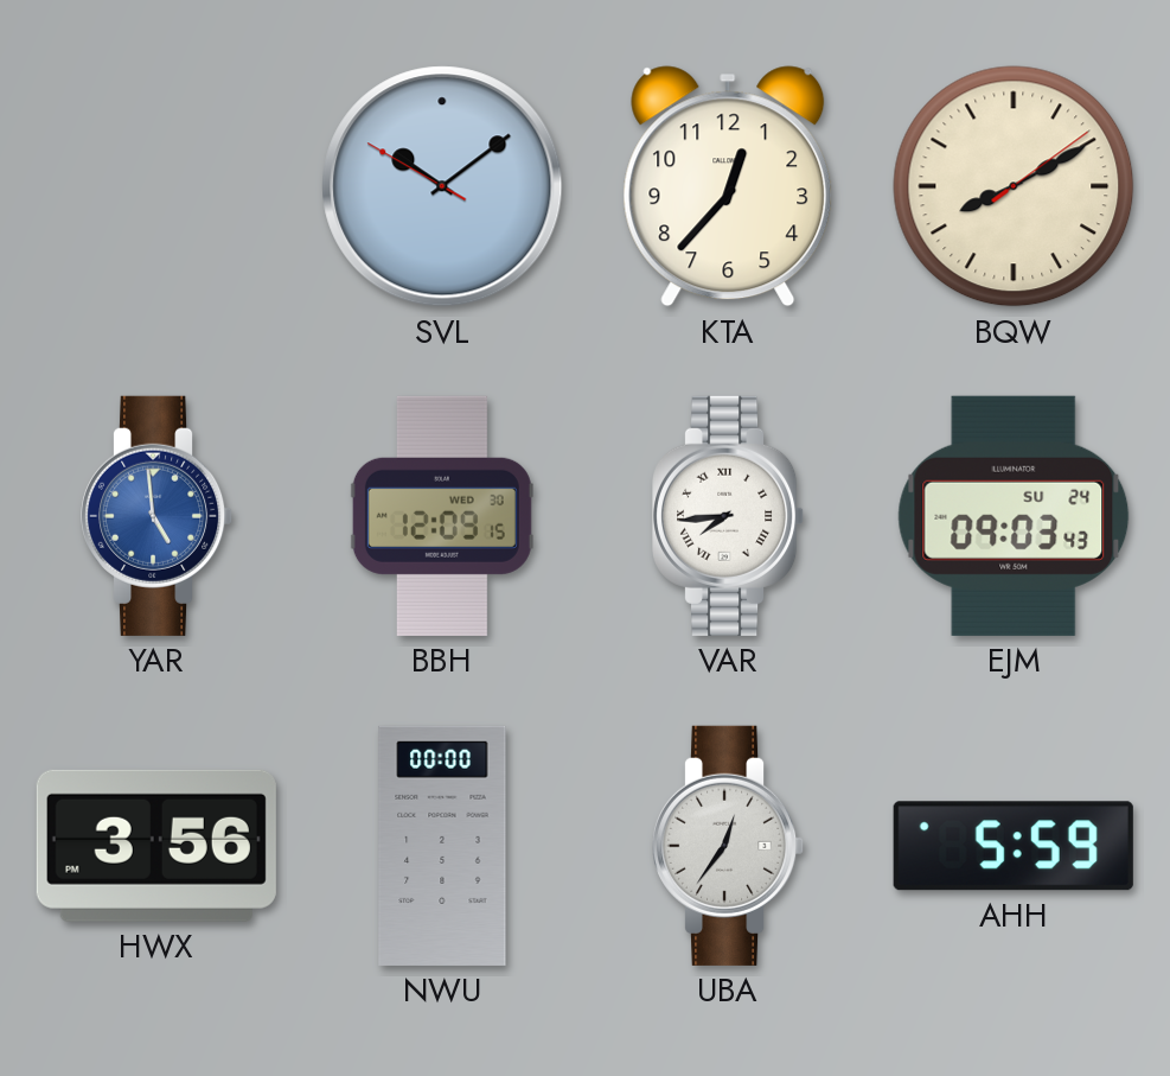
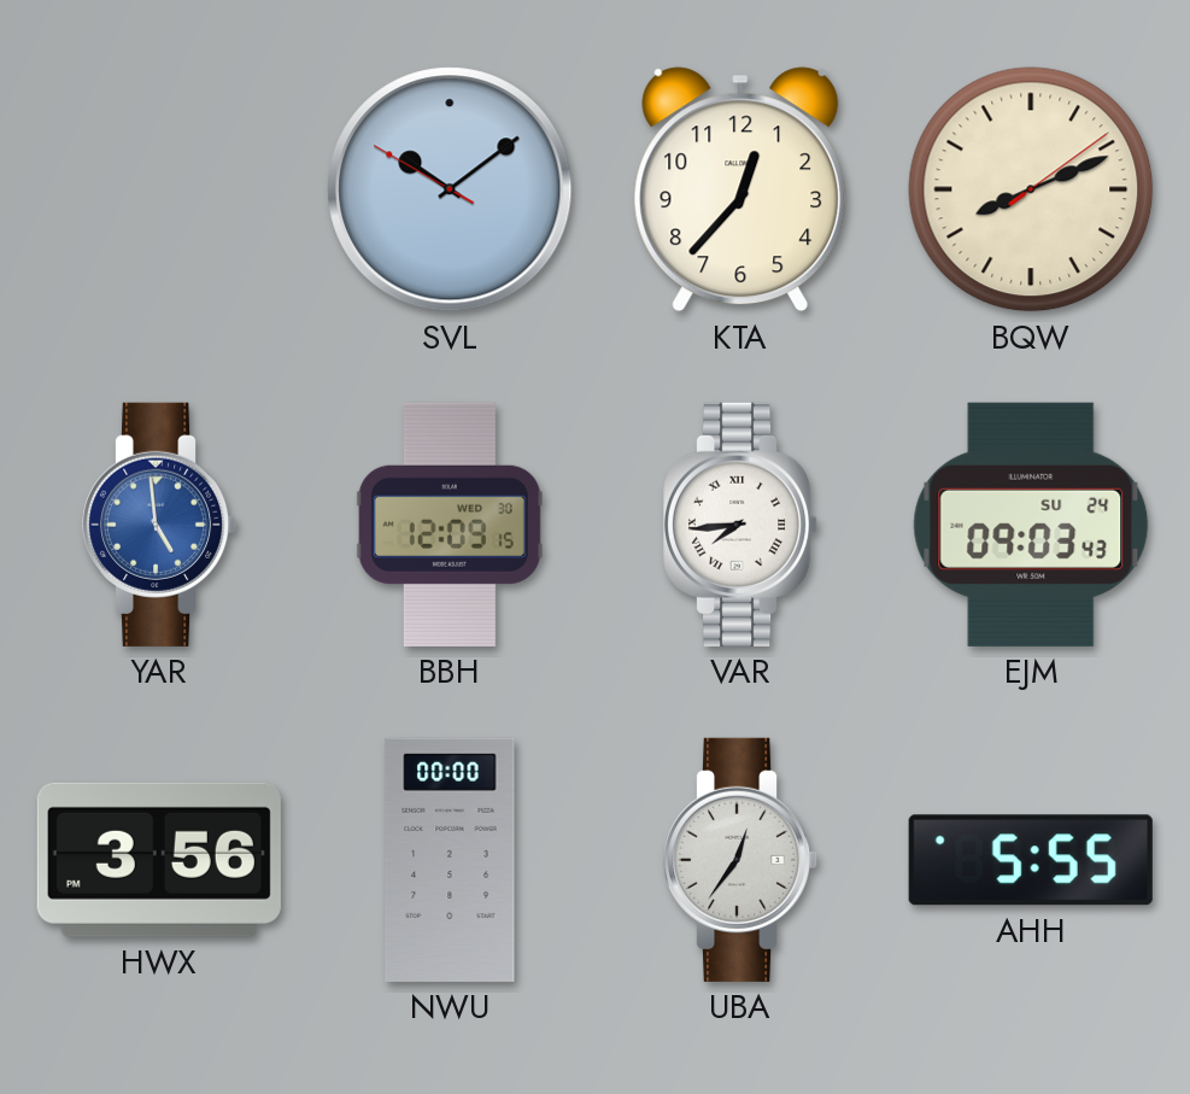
BQW: 8:10 -> 8:11 (1031, 189)
AHH: 5:59 -> 5:55 (1031, 860)
